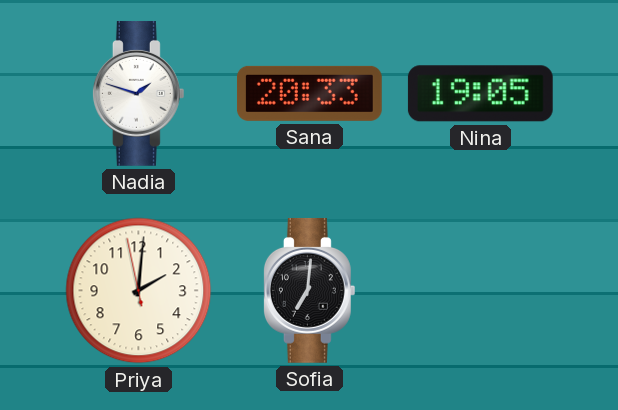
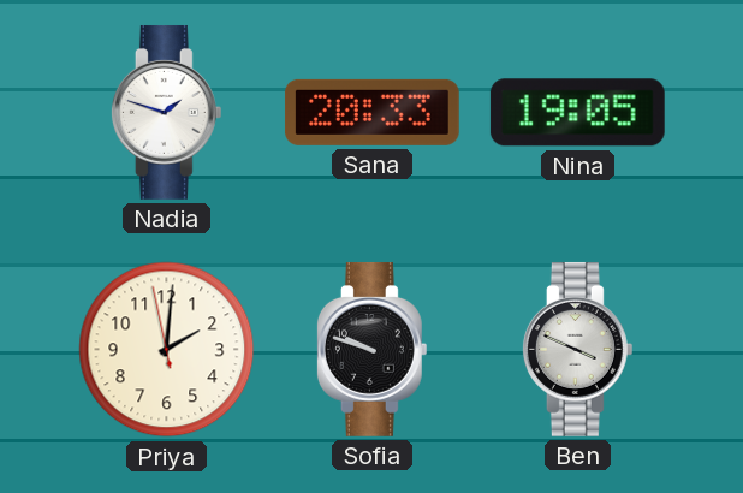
Sofia: 7:01 -> 9:48 (371, 349)
Ben: none -> 3:49 (577, 349)
